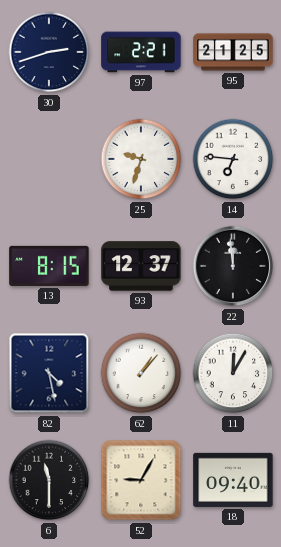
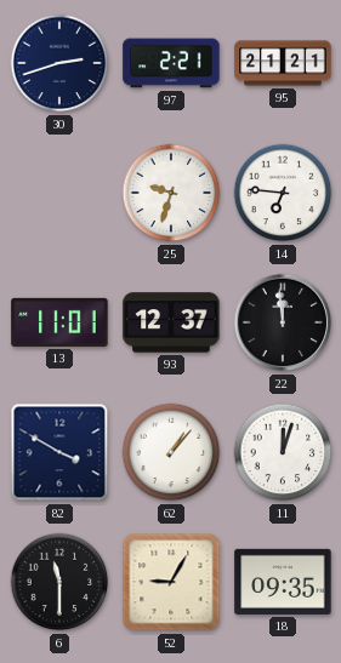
95: 21:25 -> 21:21 (283, 63)
13: 8:15 -> 11:01 (59, 322)
82: 4:28 -> 3:50 (59, 452)
11: 12:05 -> 12:03 (283, 452)
18: 09:40 -> 09:35 (283, 582)
